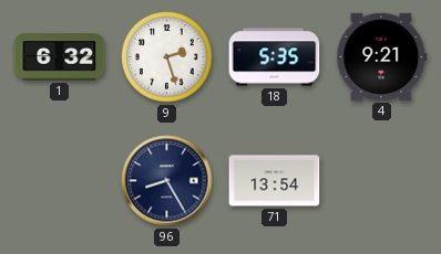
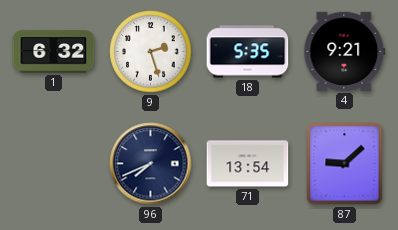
96: 8:25 -> 7:41 (151, 164)
87: none -> 9:08 (345, 164)
